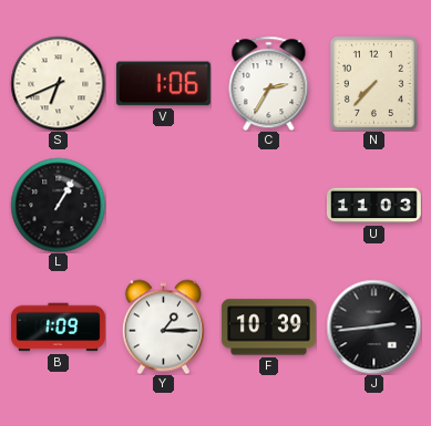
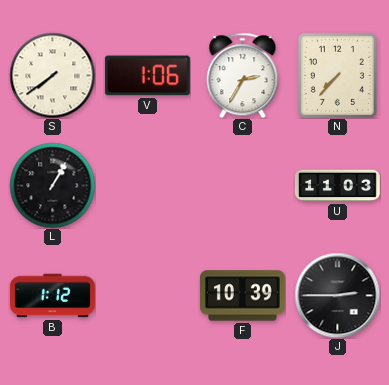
S: 6:41 -> 7:39 (52, 75)
B: 1:09 -> 1:12 (52, 296)
Y: 1:15 -> none (163, 326)
J: 2:44 -> 2:45 (337, 295)
